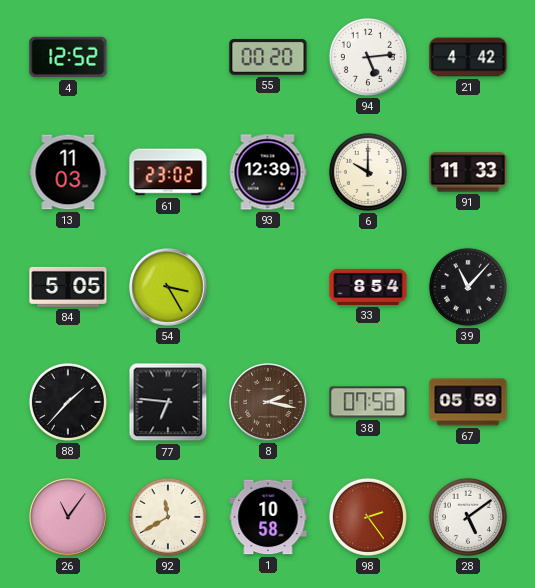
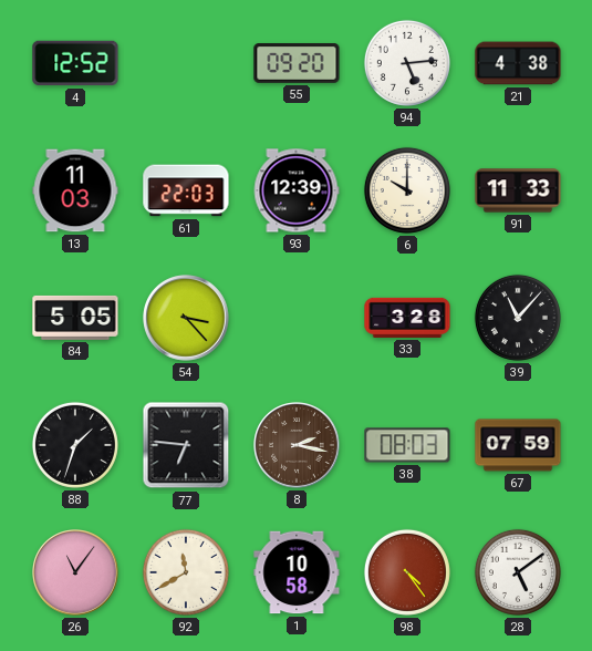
55: 00:20 -> 09:20 (297, 63)
21: 4:42 -> 4:38 (518, 63)
61: 23:02 -> 22:03 (186, 190)
54: 3:25 -> 3:23 (186, 318)
33: 8:54 -> 3:28 (407, 318)
88: 1:37 -> 1:33 (75, 445)
38: 07:58 -> 08:03 (407, 445)
67: 05:59 -> 07:59 (518, 445)
98: 2:24 -> 4:24 (407, 572)
